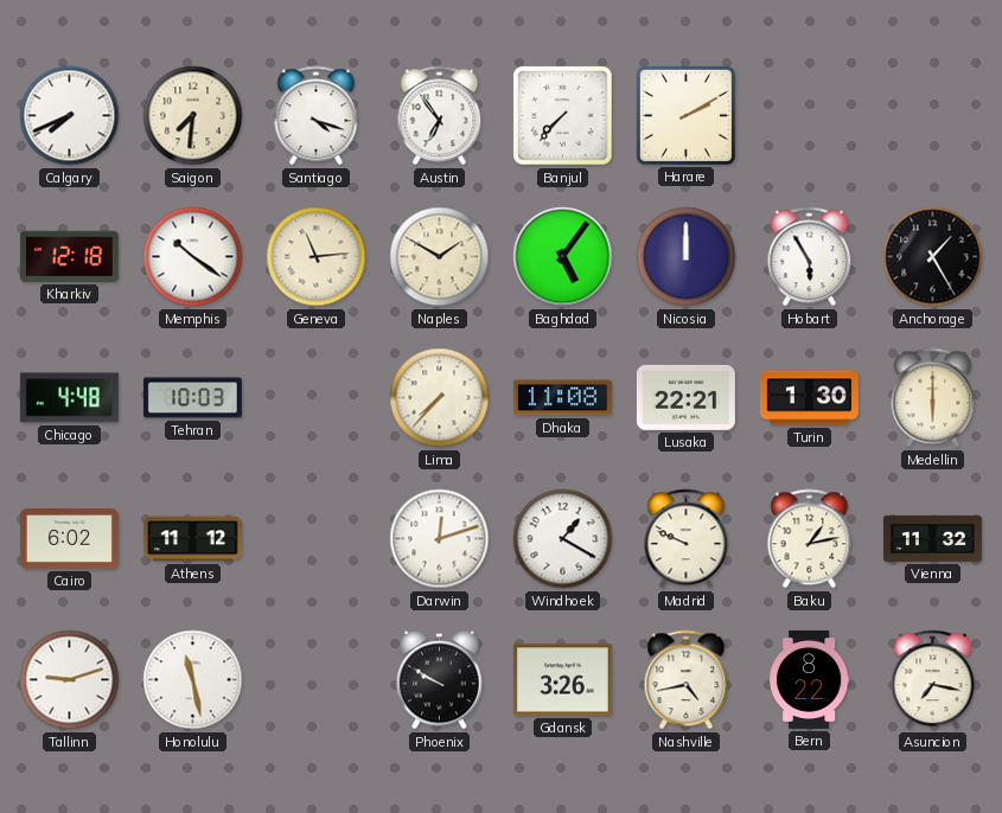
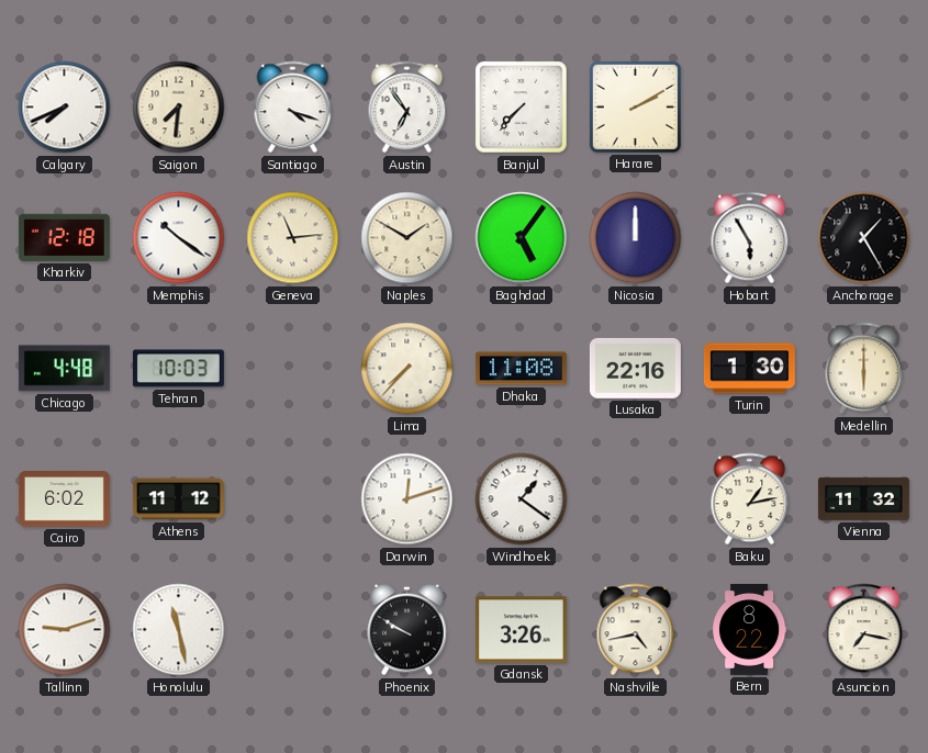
Lusaka: 22:21 -> 22:16 (635, 368)
Windhoek: 1:20 -> 1:21 (522, 499)
Madrid: 9:49 -> none (687, 539)
